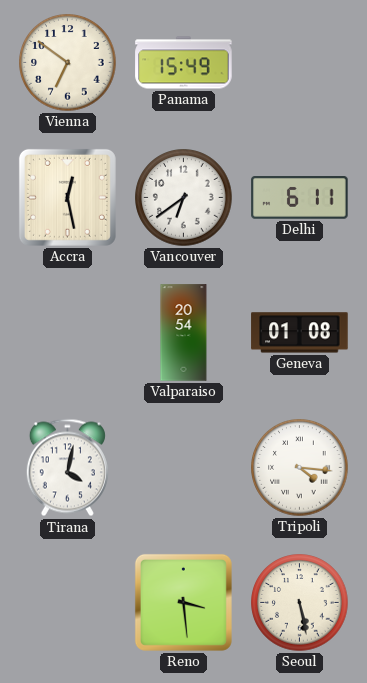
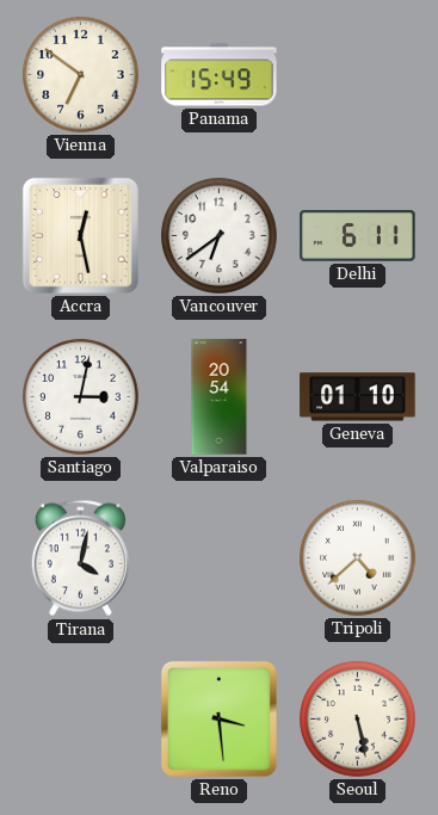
Santiago: none -> 3:02 (81, 397)
Geneva: 01:08 -> 01:10 (358, 397)
Tripoli: 4:16 -> 4:38 (358, 558)
